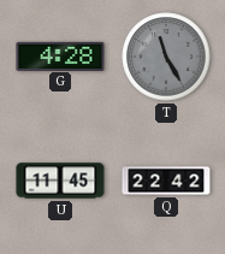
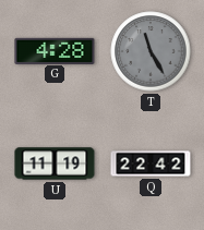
U: 11:45 -> 11:19 (55, 164)
